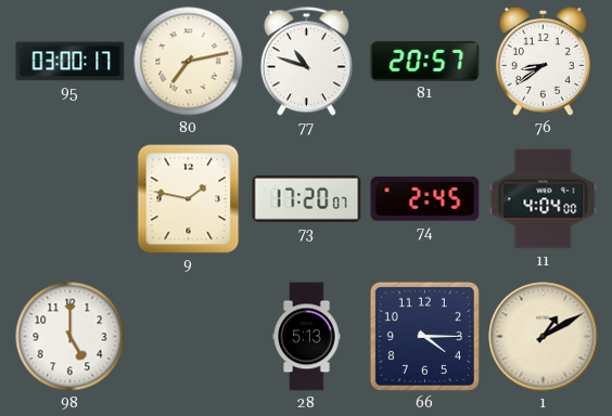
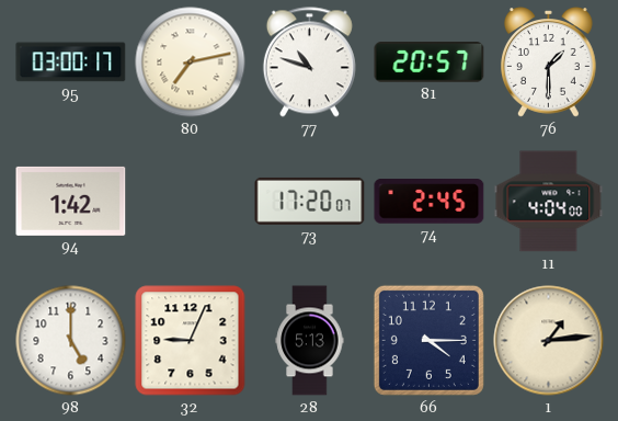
76: 8:39 -> 1:30 (549, 62)
94: none -> 1:42 (71, 201)
9: 1:47 -> none (189, 199)
32: none -> 9:04 (191, 341)
1: 1:10 -> 1:14 (549, 341)
